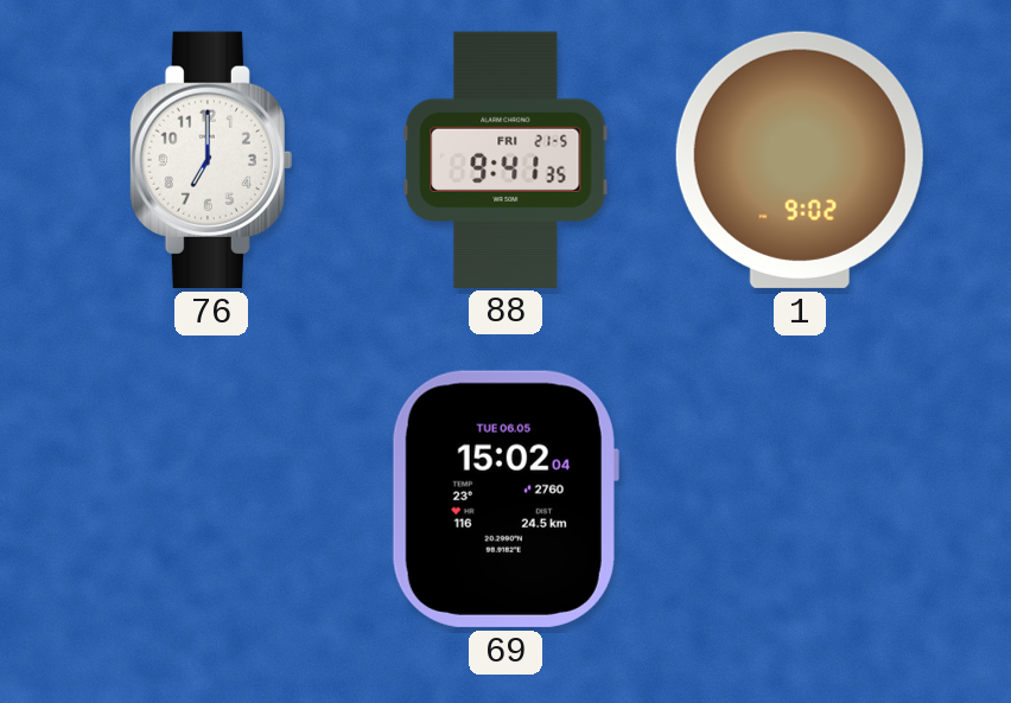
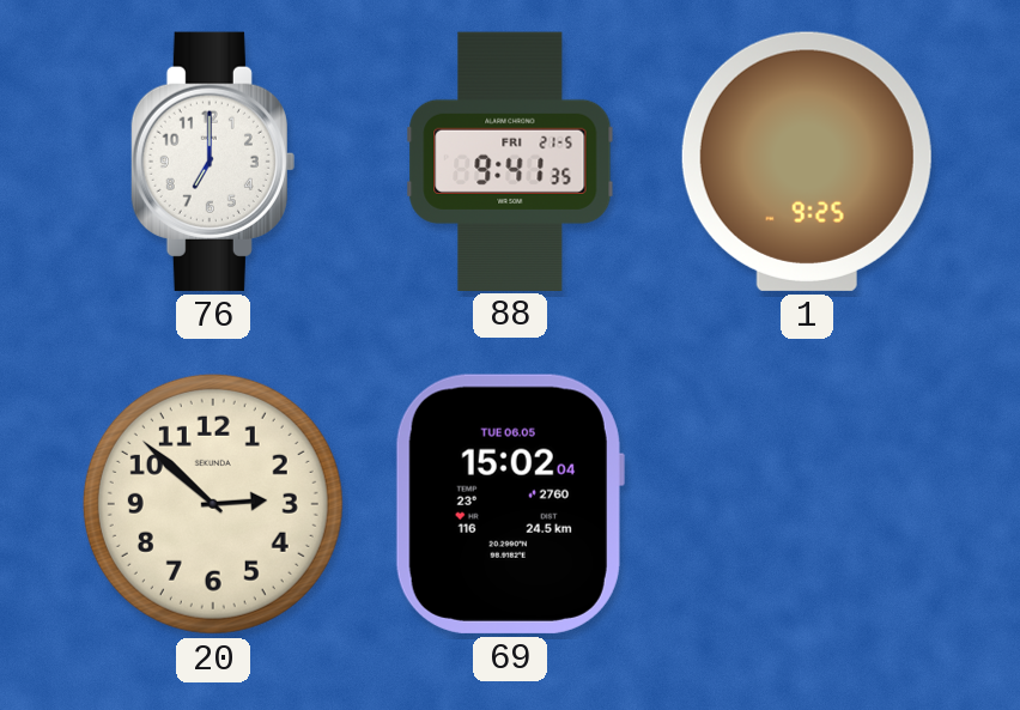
1: 9:02 -> 9:25 (807, 162)
20: none -> 2:52 (213, 504)
